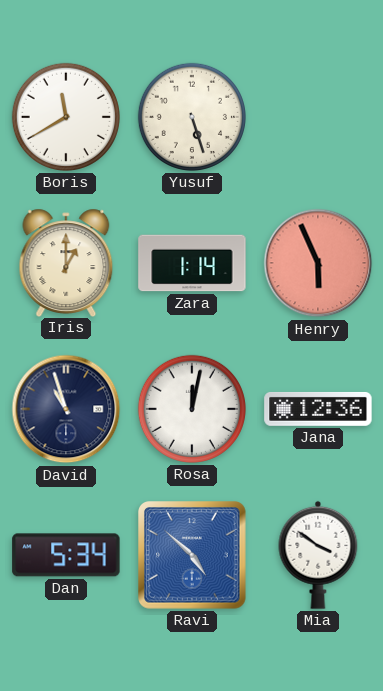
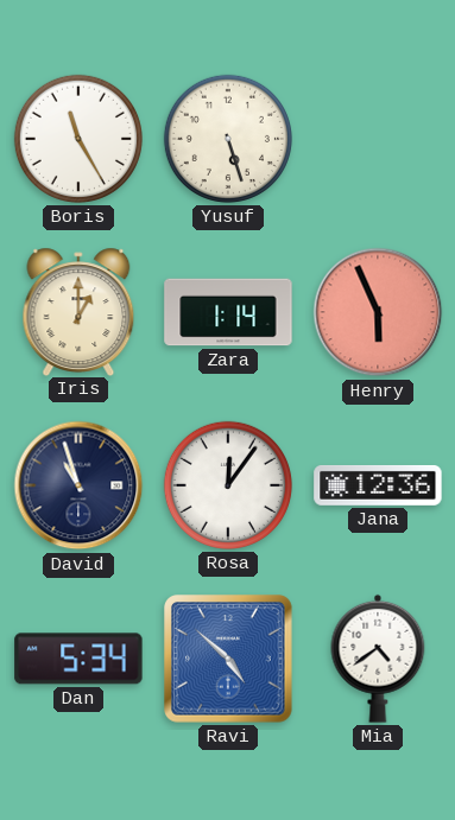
Boris: 11:40 -> 11:25 (78, 139)
Rosa: 12:02 -> 12:06 (228, 485)
Mia: 3:51 -> 4:39 (378, 659)
